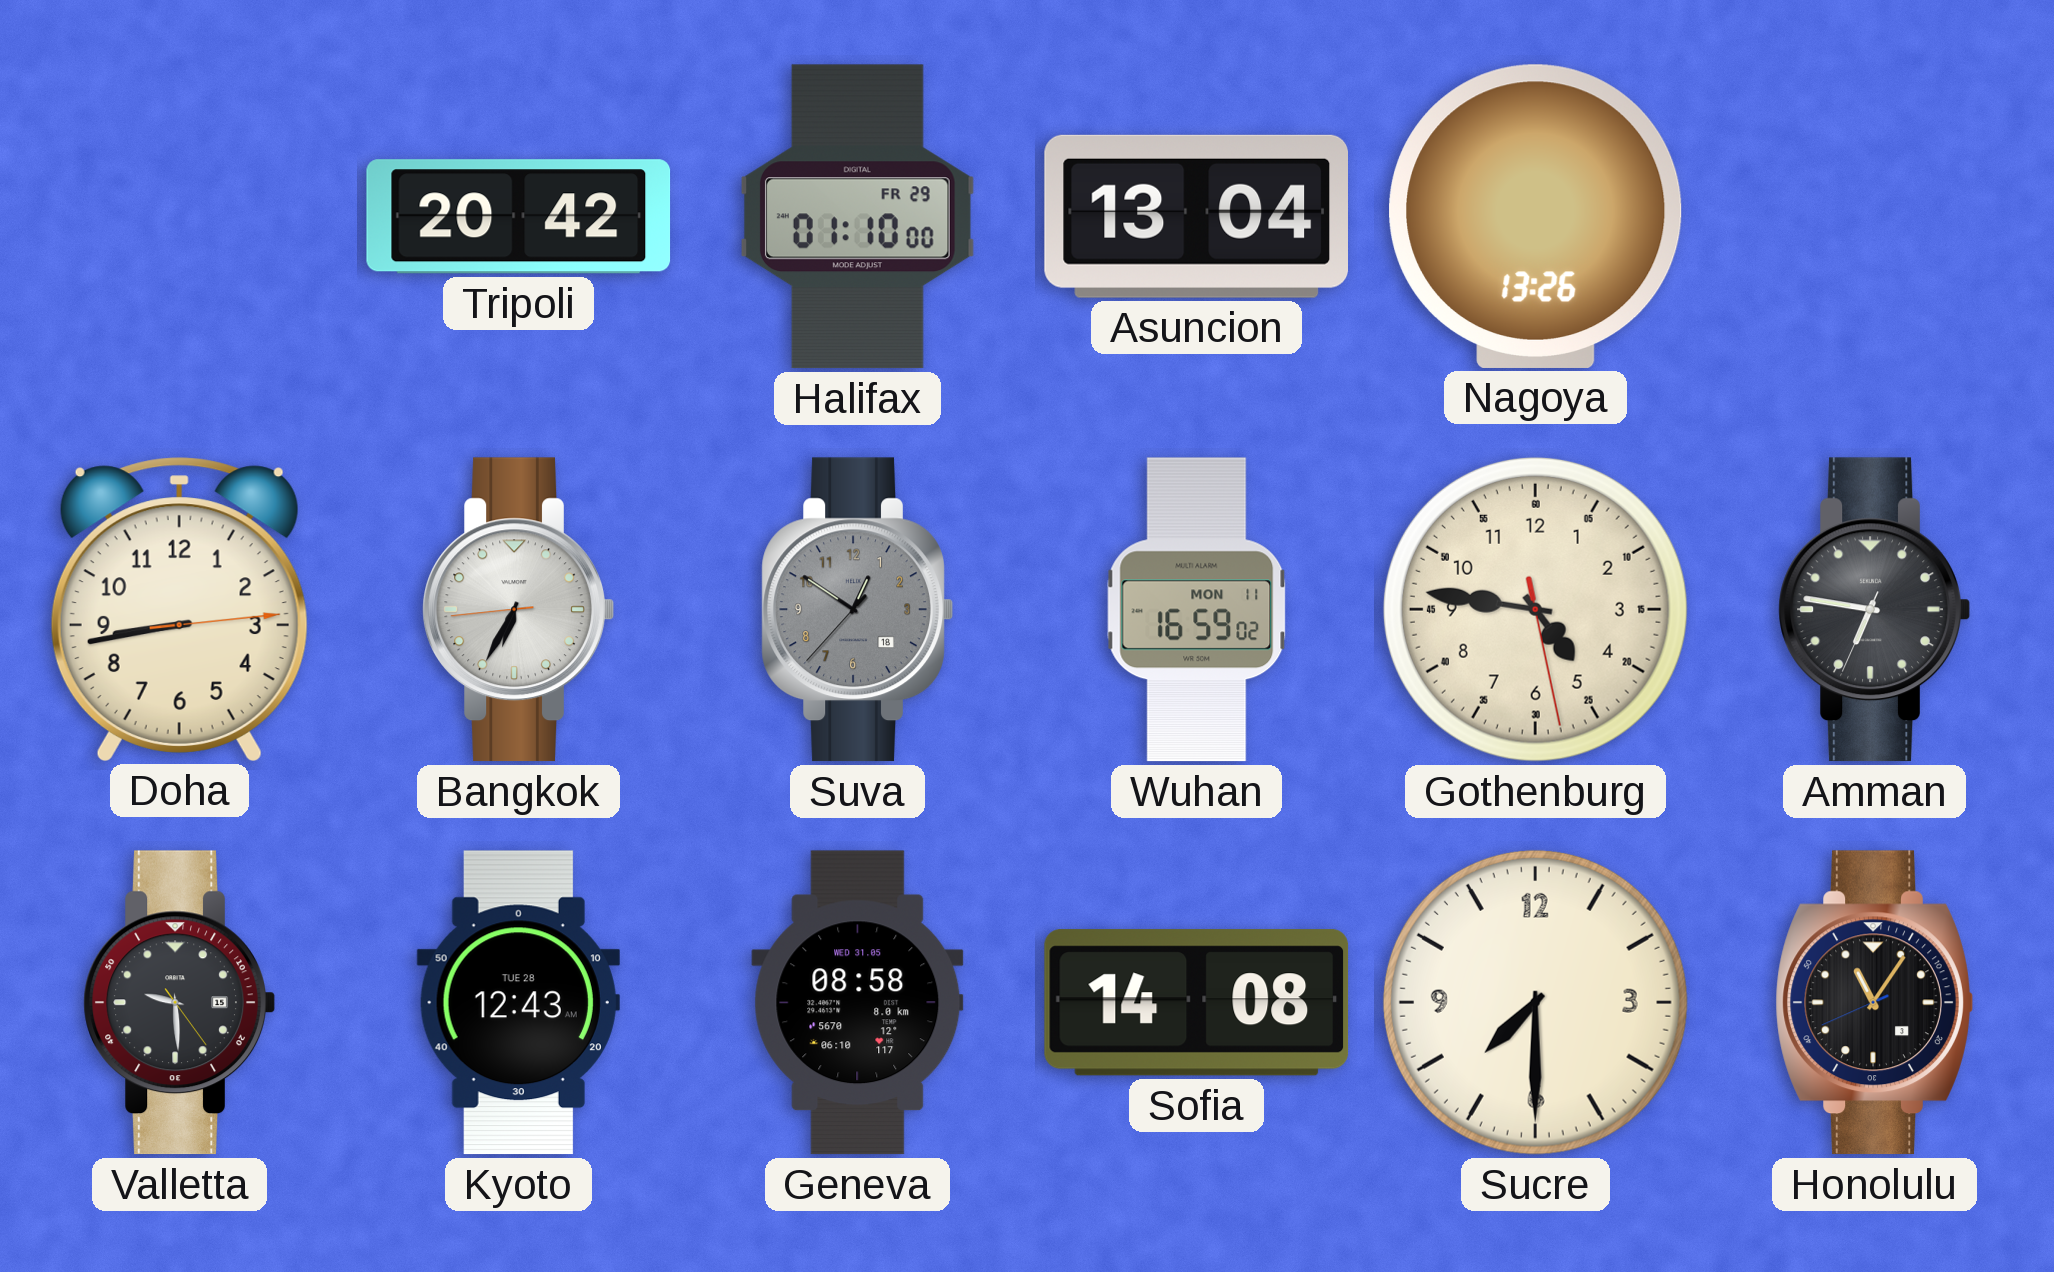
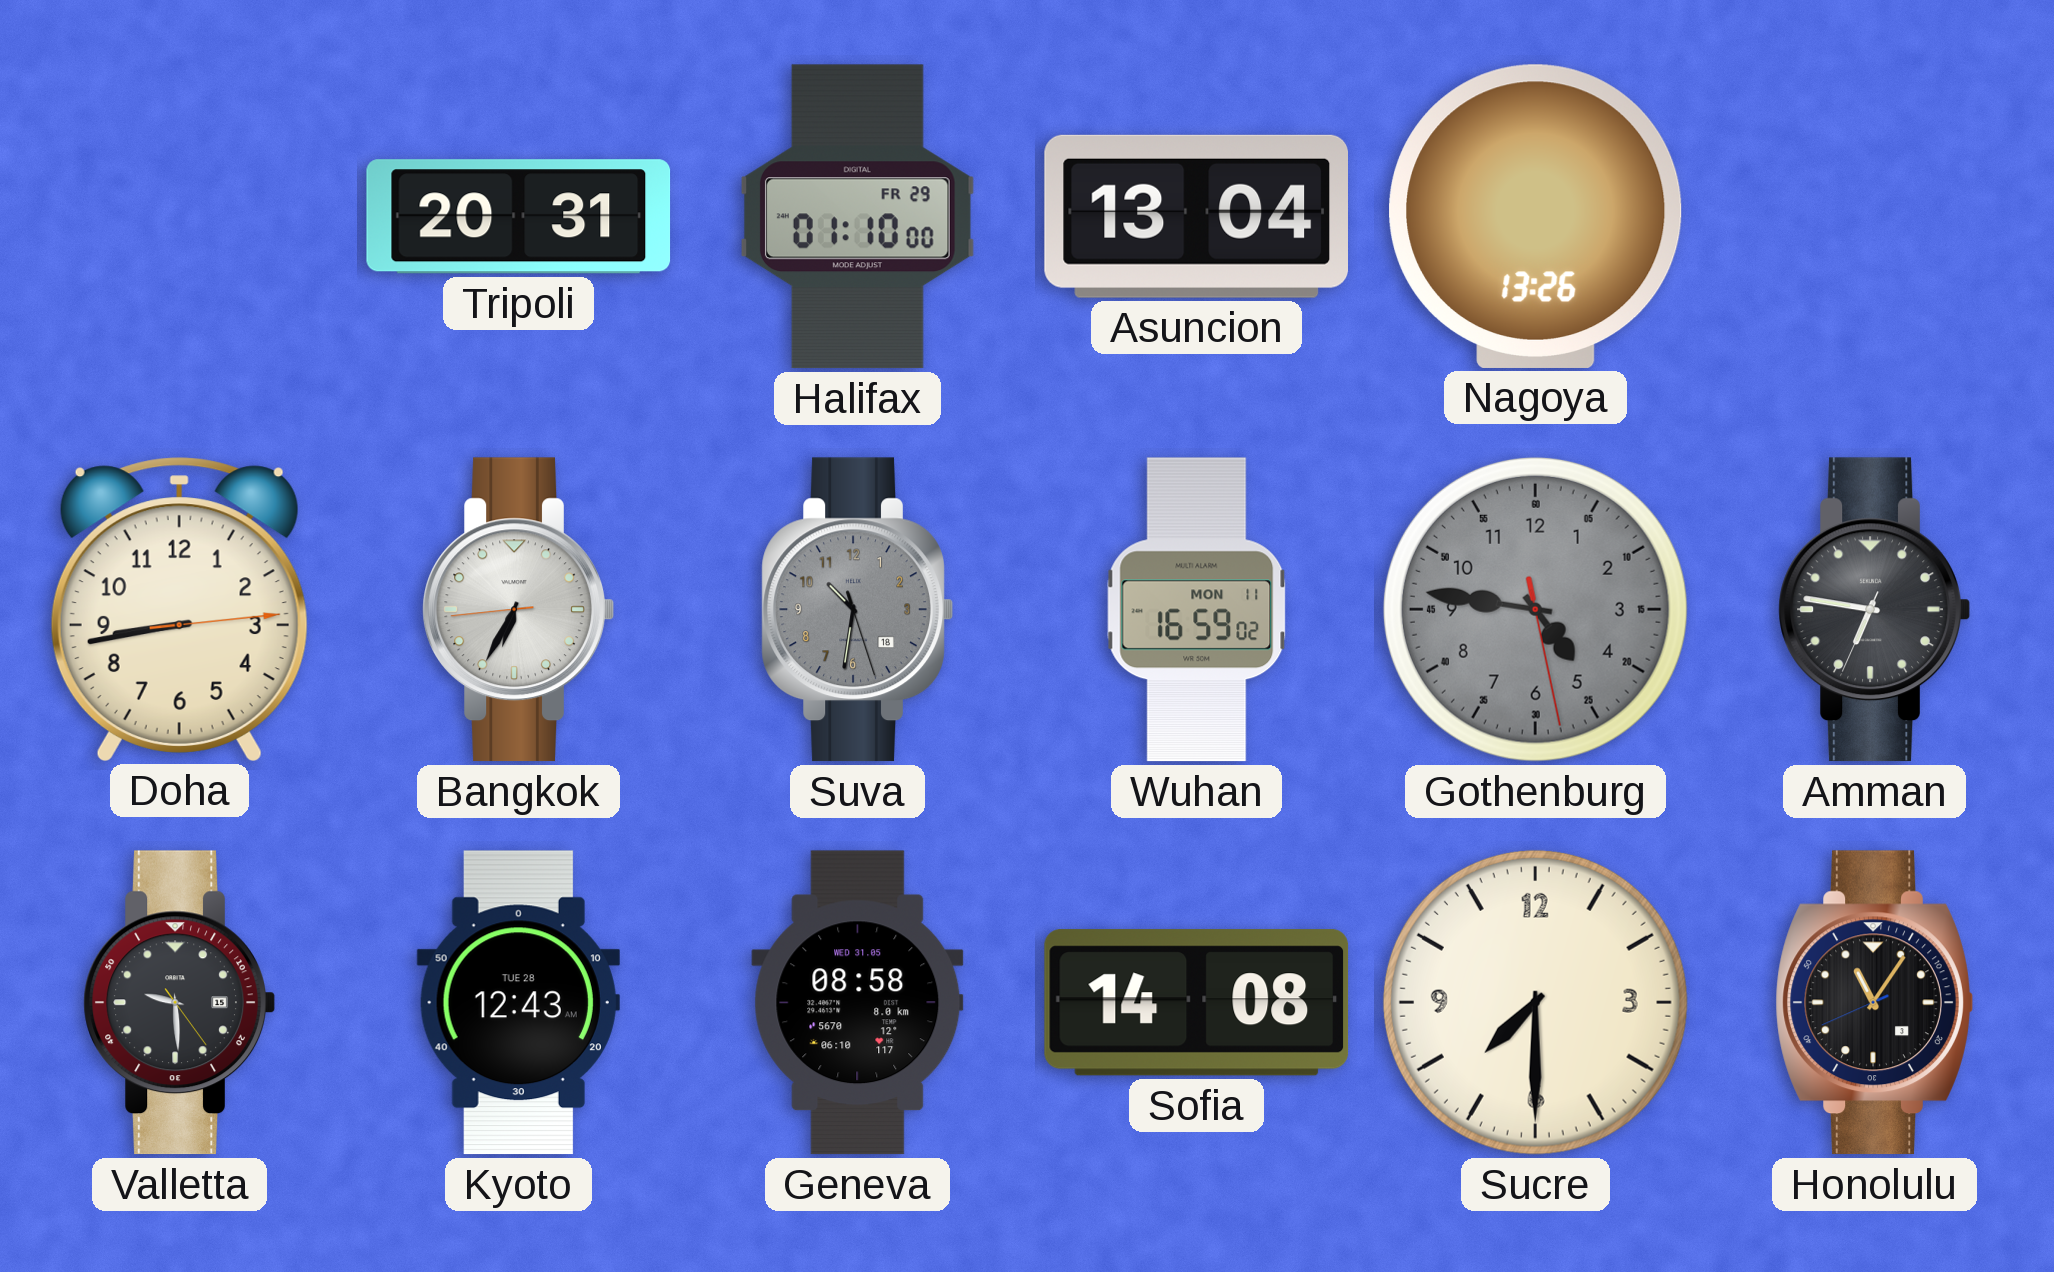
Tripoli: 20:42 -> 20:31 (519, 217)
Suva: 12:50 -> 10:31 (857, 610)
Gothenburg dial: cream -> grey (1535, 609)
